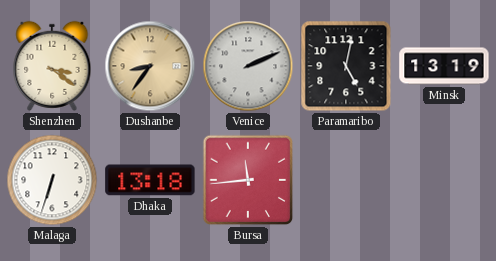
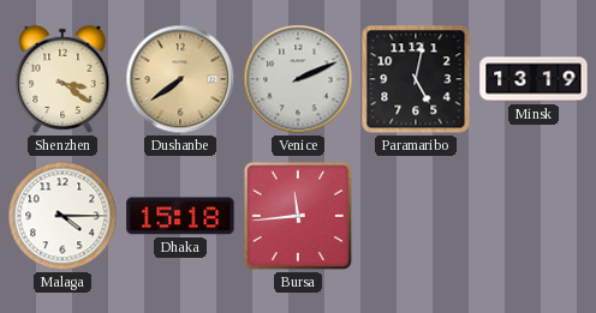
Dushanbe: 8:36 -> 7:39 (180, 79)
Malaga: 6:33 -> 4:15 (62, 216)
Dhaka: 13:18 -> 15:18 (180, 216)
